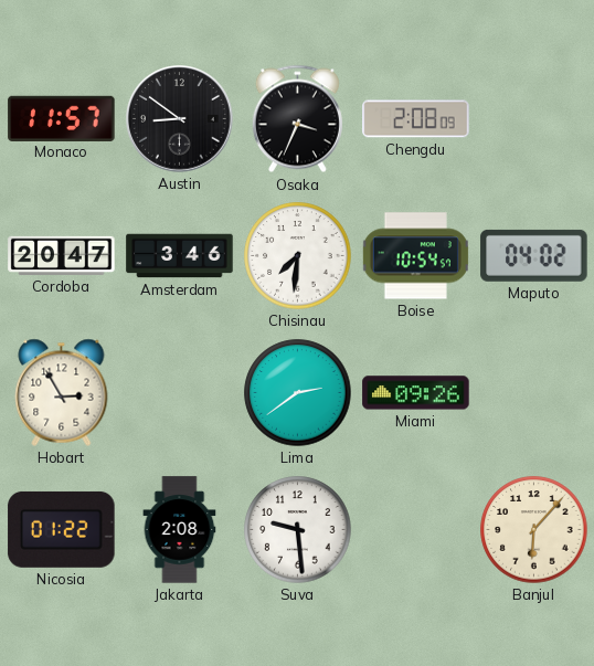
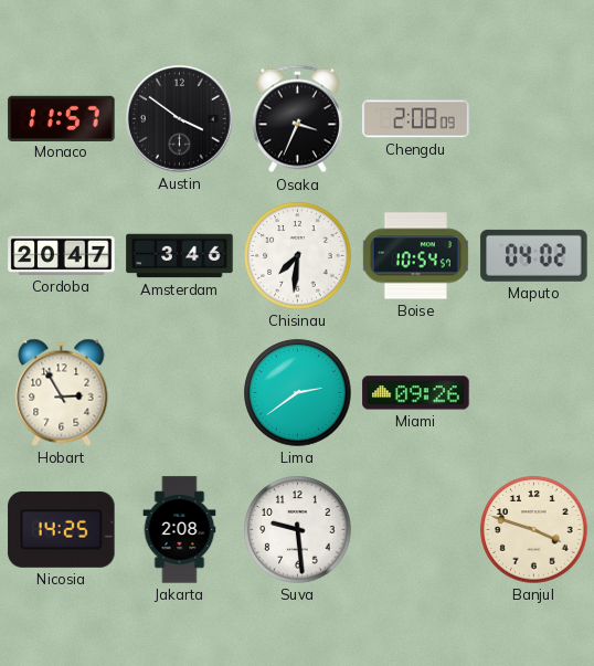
Austin: 8:51 -> 3:51 (180, 119)
Nicosia: 01:22 -> 14:25 (62, 529)
Banjul: 6:07 -> 3:48 (534, 530)
